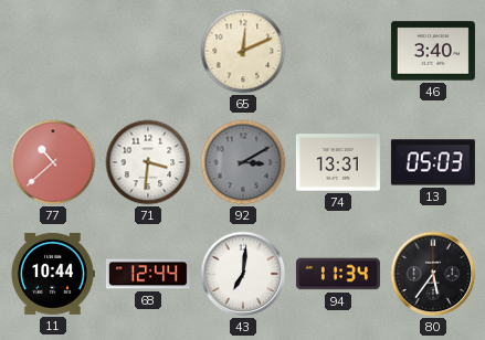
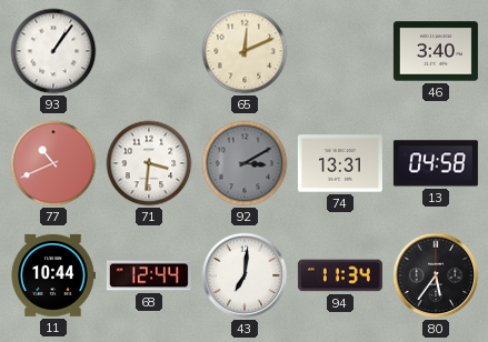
93: none -> 1:06 (53, 51)
77: 10:38 -> 10:41 (53, 163)
13: 05:03 -> 04:58 (436, 163)
